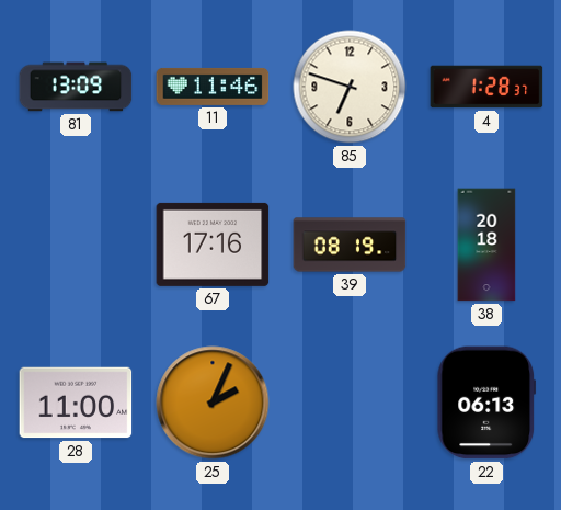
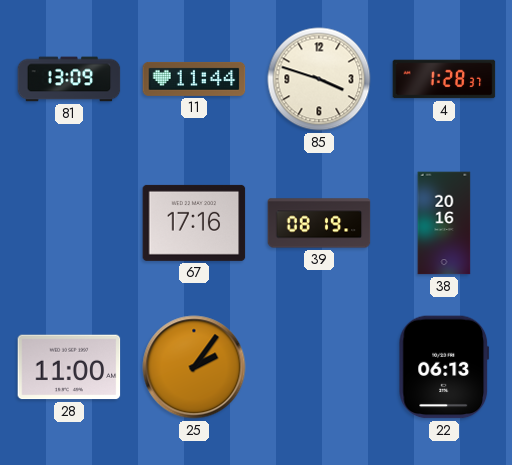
11: 11:46 -> 11:44 (194, 79)
85: 6:48 -> 3:48 (319, 79)
38: 20:18 -> 20:16 (444, 223)
25: 2:04 -> 2:06 (194, 367)
